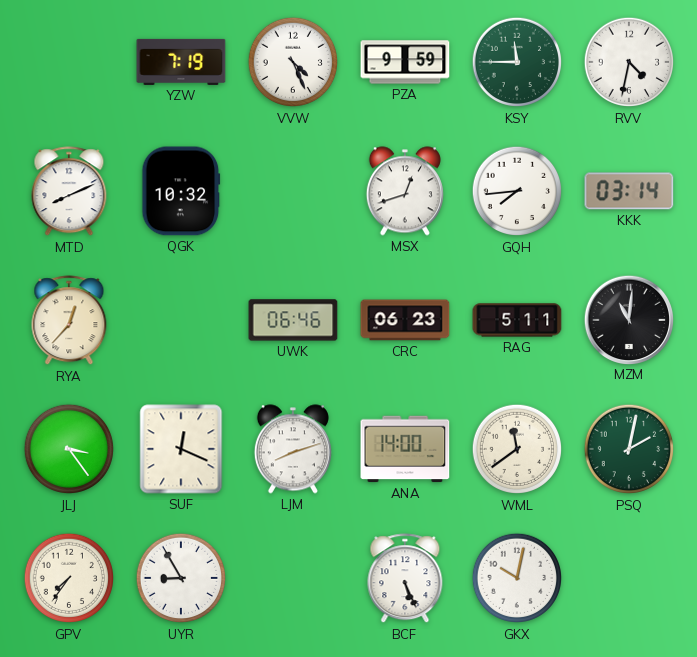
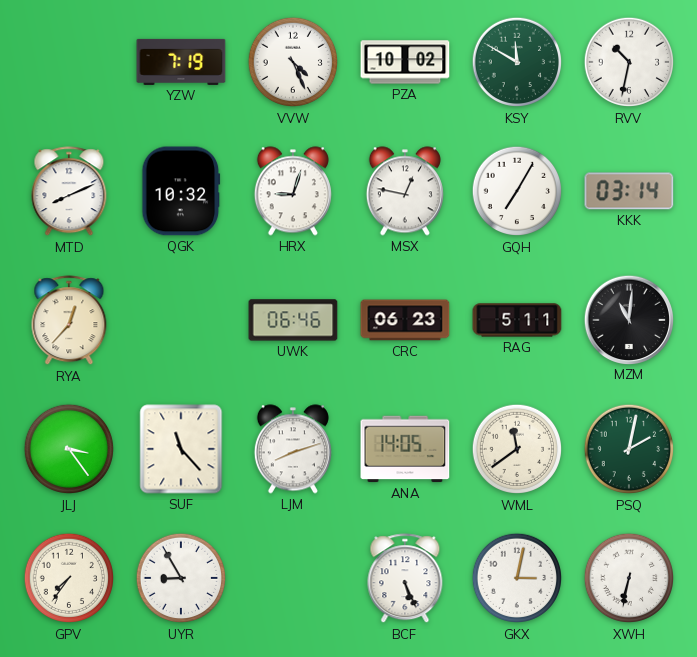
PZA: 9:59 -> 10:02 (405, 62)
KSY: 11:45 -> 11:50 (517, 62)
RVV: 4:32 -> 10:32 (629, 62)
HRX: none -> 9:03 (293, 191)
MSX: 12:42 -> 12:47 (405, 191)
GQH: 7:44 -> 7:05 (517, 191)
SUF: 12:19 -> 11:23 (181, 449)
ANA: 14:00 -> 14:05 (405, 449)
GKX: 10:02 -> 3:02 (517, 578)
XWH: none -> 6:32 (629, 578)
